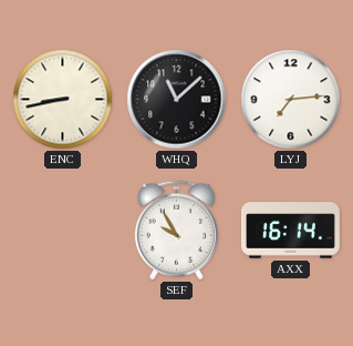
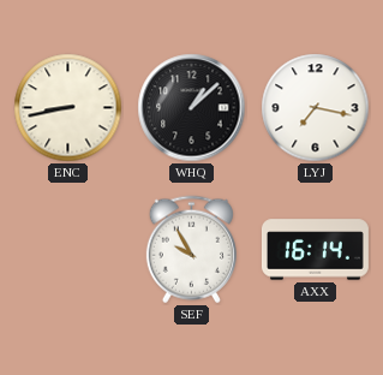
WHQ: 11:08 -> 1:08 (192, 108)
LYJ: 7:14 -> 7:17 (316, 108)
